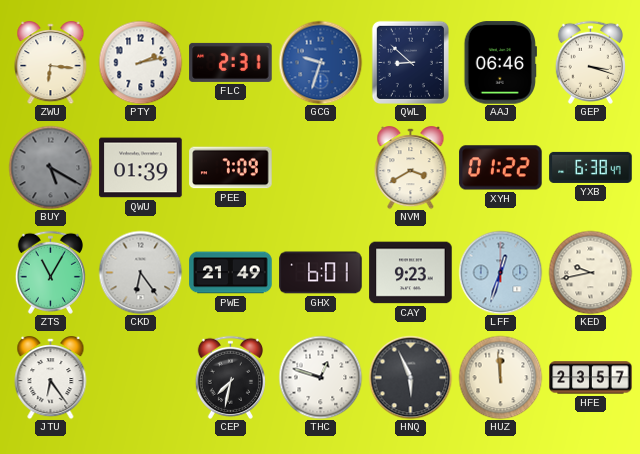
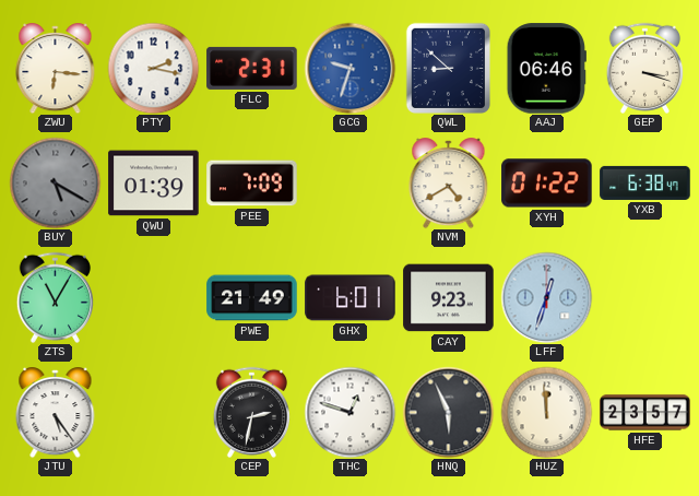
PTY: 2:13 -> 2:17 (153, 68)
NVM: 3:40 -> 4:40 (449, 184)
CKD: 6:24 -> none (140, 272)
KED: 9:43 -> none (590, 272)
JTU: 6:24 -> 5:24 (56, 413)
CEP: 7:32 -> 2:32 (251, 412)
